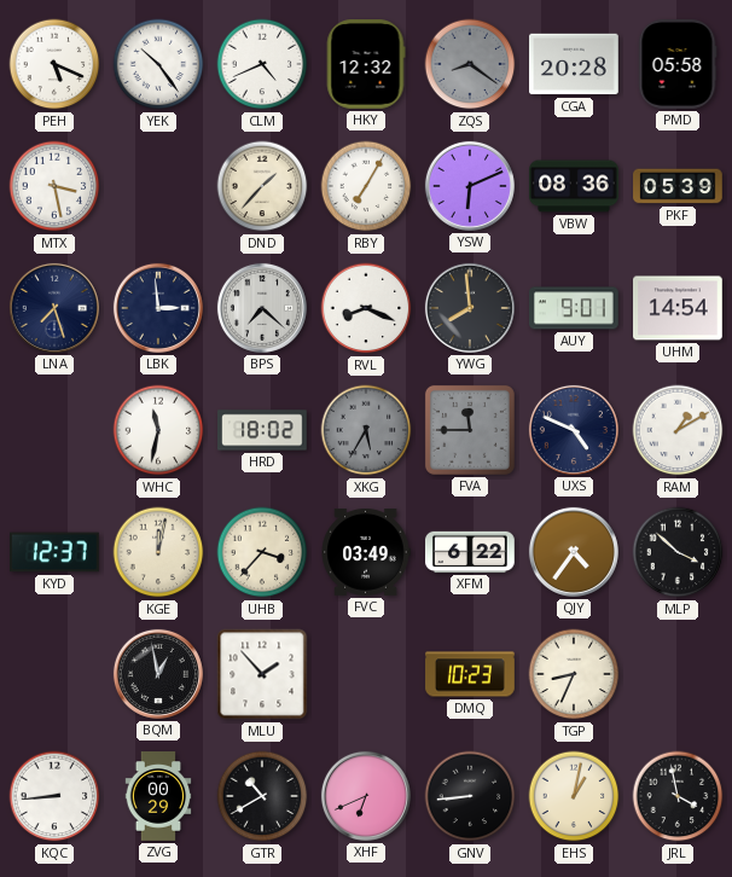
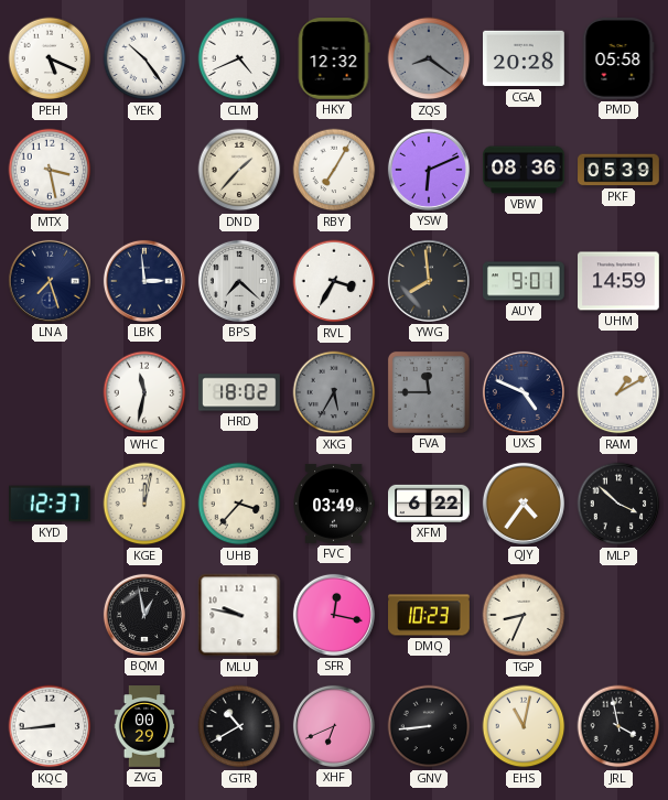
RVL: 8:19 -> 3:35 (334, 281)
UHM: 14:54 -> 14:59 (619, 281)
MLU: 1:53 -> 9:47 (239, 615)
SFR: none -> 12:17 (334, 615)
EHS: 1:02 -> 11:02 (524, 726)
